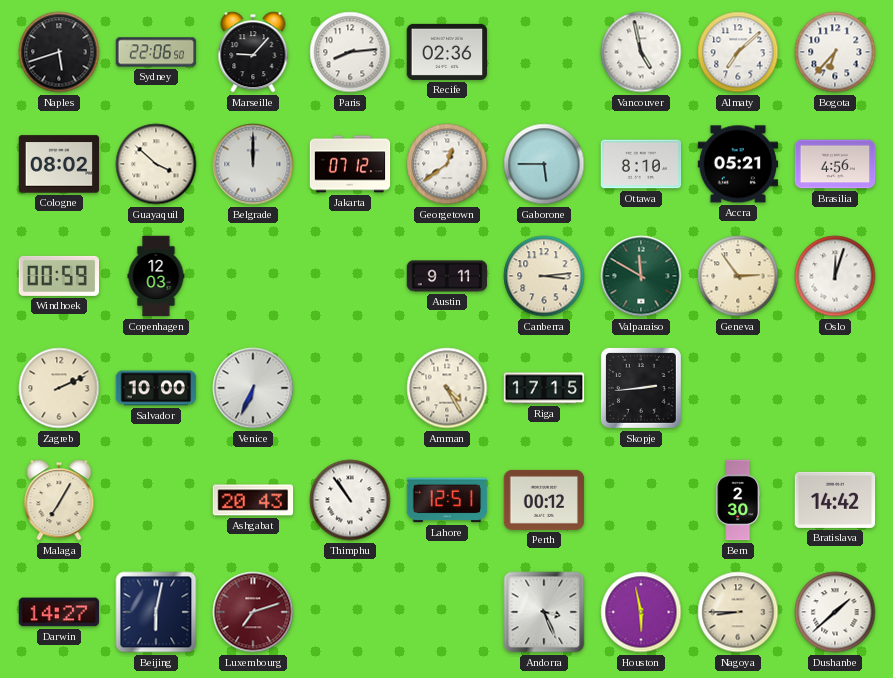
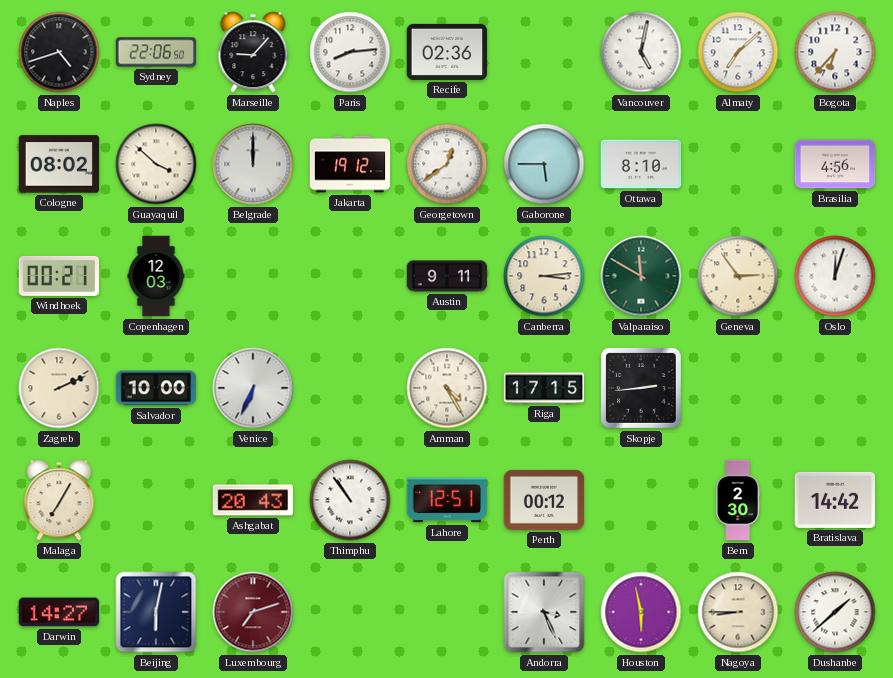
Naples: 5:42 -> 4:42 (59, 52)
Vancouver: 4:58 -> 5:02 (641, 52)
Jakarta: 07:12 -> 19:12 (350, 164)
Accra: 05:21 -> none (738, 164)
Windhoek: 00:59 -> 00:21 (59, 276)
